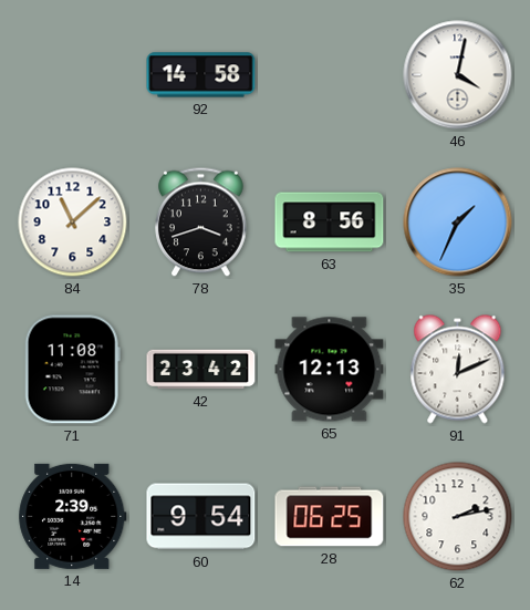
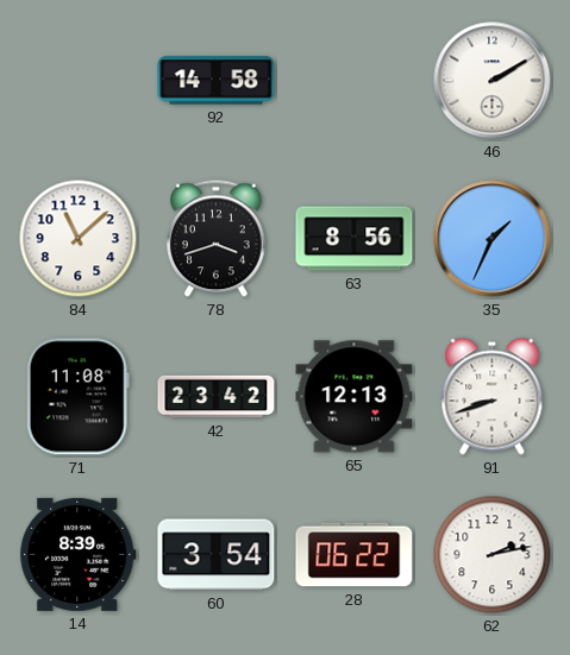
46: 4:02 -> 2:10 (493, 81)
91: 12:11 -> 8:42 (493, 397)
14: 2:39 -> 8:39 (79, 554)
60: 9:54 -> 3:54 (217, 555)
28: 06:25 -> 06:22 (355, 555)
